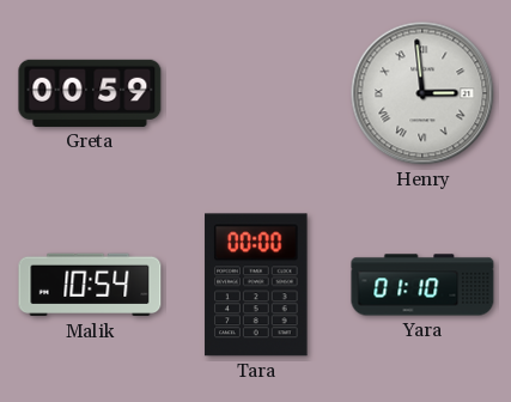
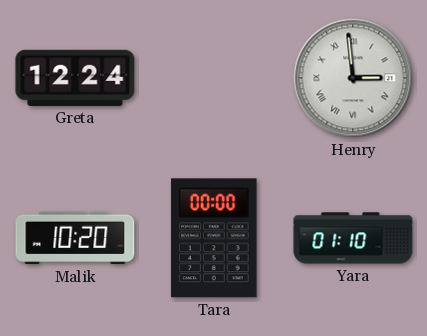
Greta: 00:59 -> 12:24 (75, 78)
Malik: 10:54 -> 10:20 (75, 238)
